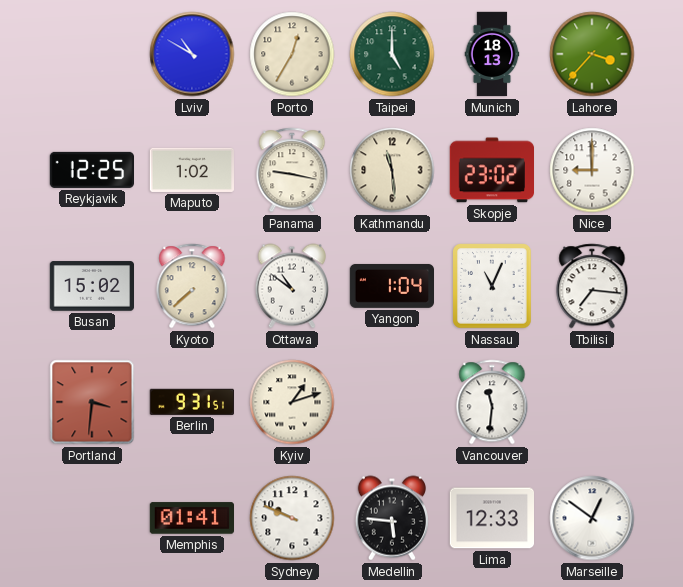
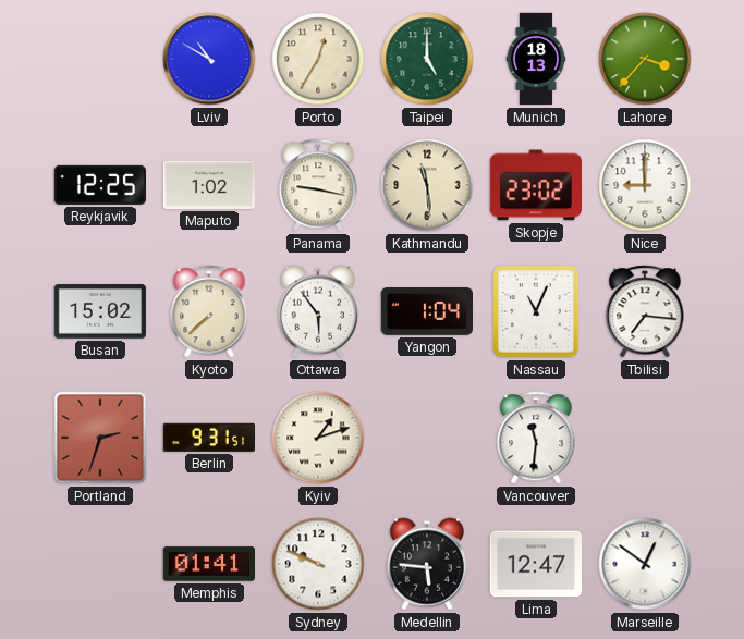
Ottawa: 10:51 -> 5:54 (317, 311)
Portland: 3:31 -> 2:33 (100, 438)
Lima: 12:33 -> 12:47 (535, 564)
